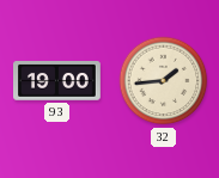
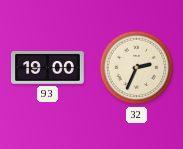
32: 1:44 -> 2:34 (137, 68)
